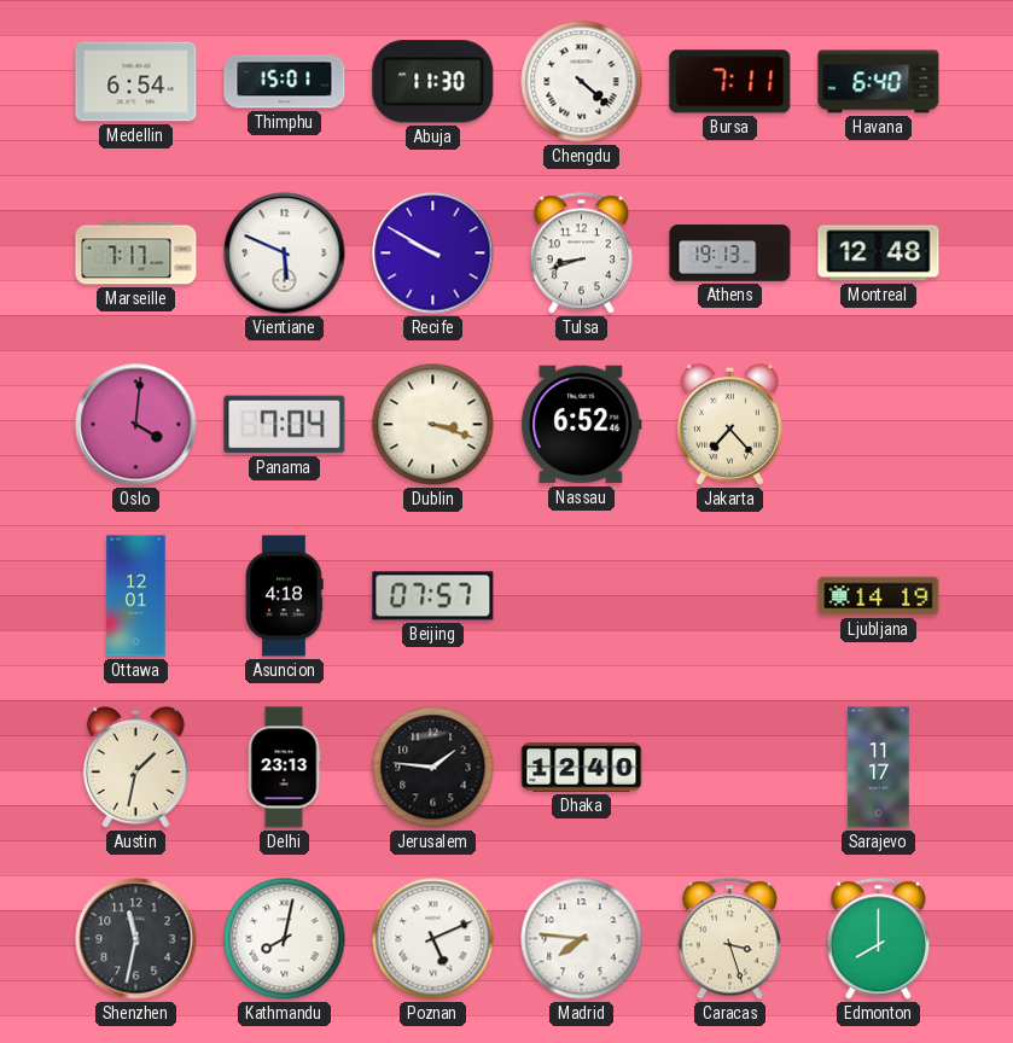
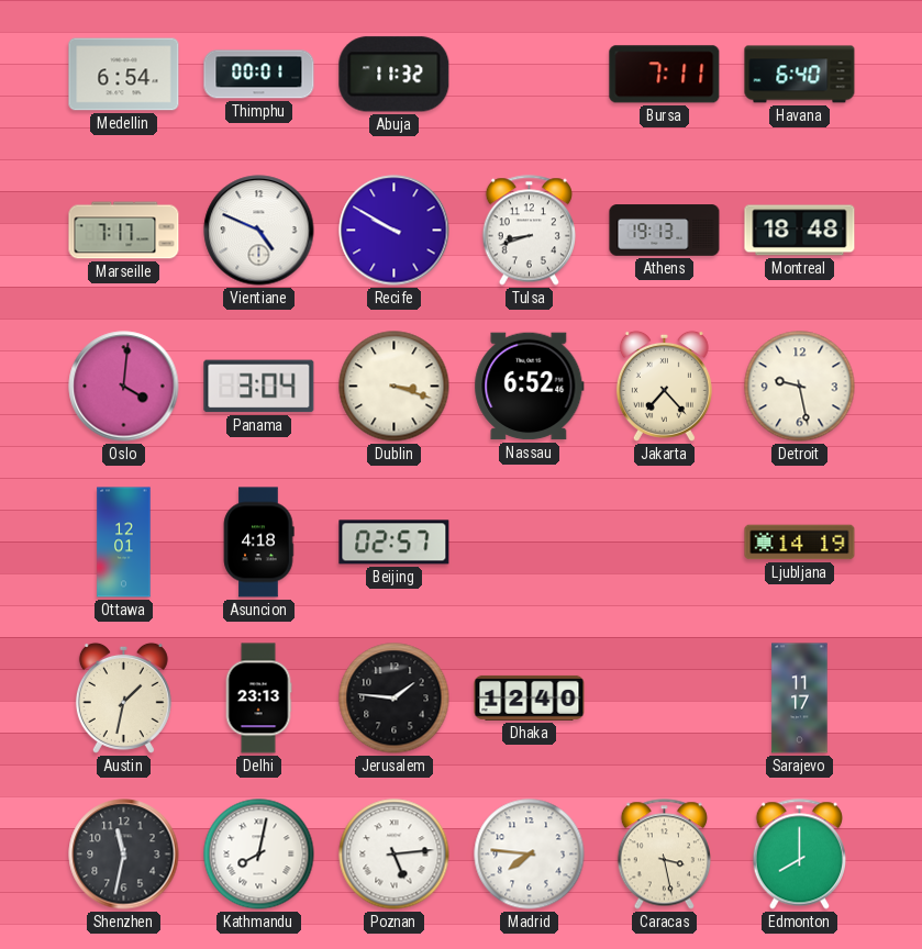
Thimphu: 15:01 -> 00:01 (259, 75)
Abuja: 11:30 -> 11:32 (395, 75)
Chengdu: 4:22 -> none (582, 82)
Vientiane: 5:49 -> 4:49 (259, 231)
Montreal: 12:48 -> 18:48 (800, 231)
Panama: 7:04 -> 3:04 (259, 387)
Detroit: none -> 9:28 (800, 387)
Beijing: 07:57 -> 02:57 (395, 543)
Poznan: 5:11 -> 5:14 (395, 855)
Caracas: 3:27 -> 3:28 (664, 855)
